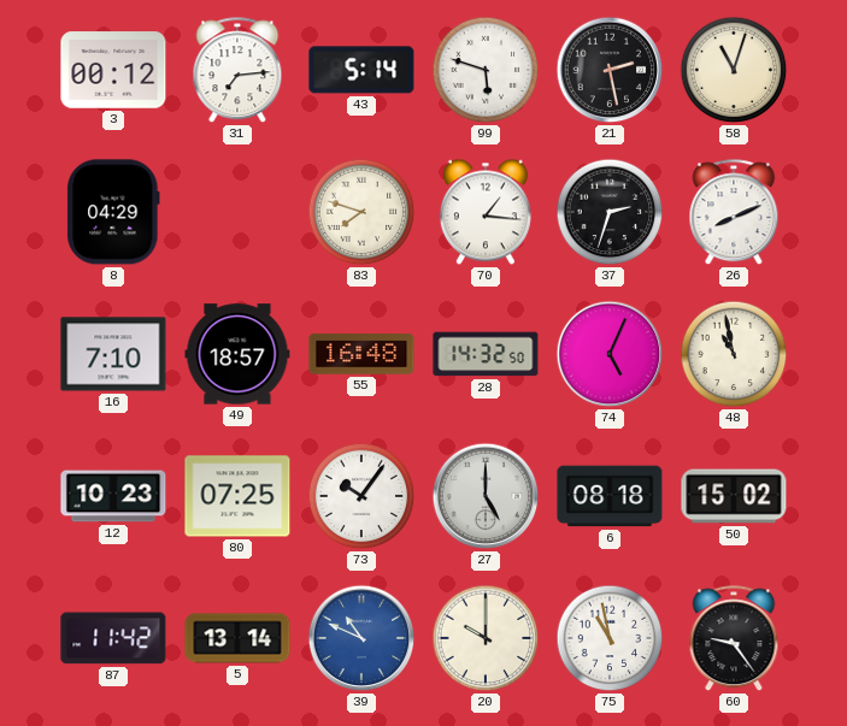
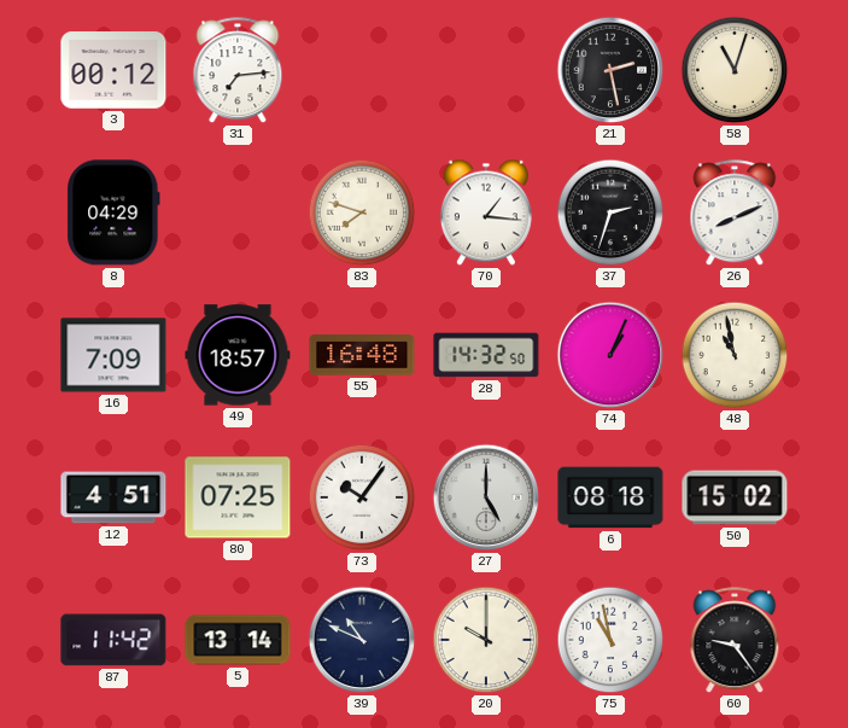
43: 5:14 -> none (361, 70)
99: 5:48 -> none (486, 70)
16: 7:10 -> 7:09 (113, 355)
74: 5:04 -> 1:04 (610, 355)
12: 10:23 -> 4:51 (113, 497)
39 dial: blue -> navy (362, 640)
